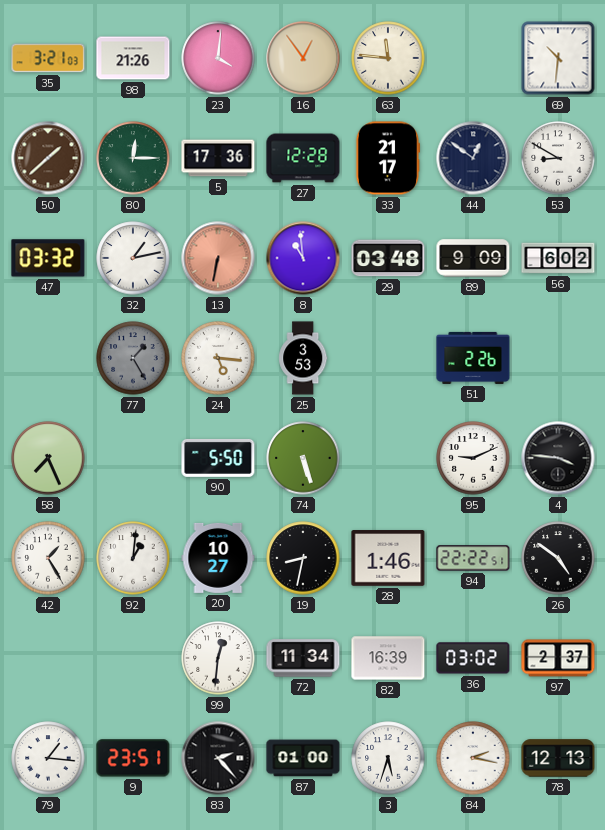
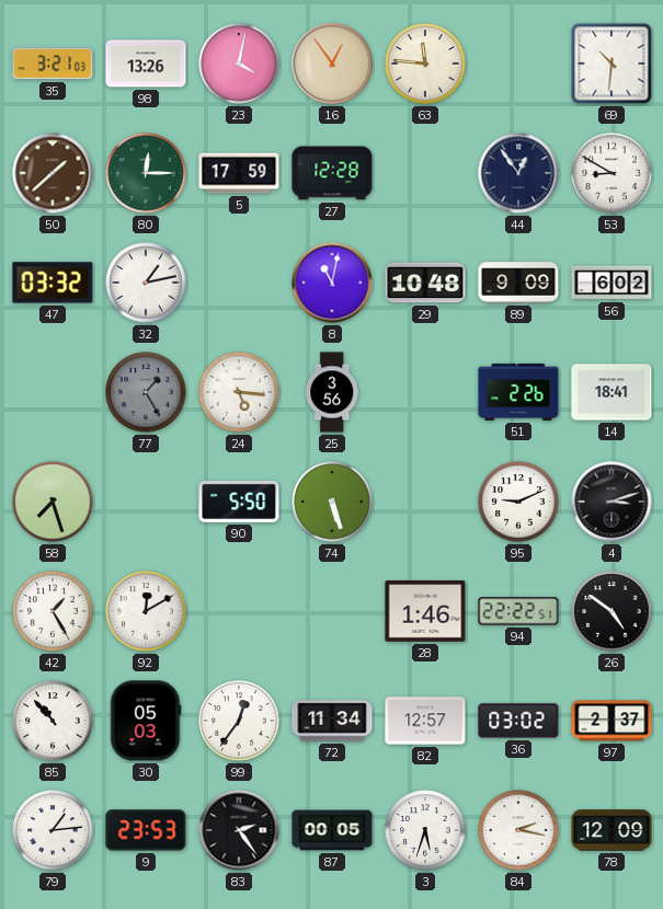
98: 21:26 -> 13:26 (146, 64)
23: 4:01 -> 4:02 (239, 64)
5: 17:36 -> 17:59 (239, 173)
33: 21:17 -> none (388, 158)
44: 12:51 -> 12:54 (518, 173)
13: 6:32 -> none (218, 258)
8: 10:59 -> 11:02 (332, 283)
29: 03:48 -> 10:48 (425, 283)
25: 3:53 -> 3:56 (332, 392)
14: none -> 18:41 (611, 392)
58: 7:26 -> 7:27 (53, 502)
4: 3:46 -> 3:12 (611, 502)
92: 1:01 -> 12:10 (146, 611)
20: 10:27 -> none (218, 558)
19: 8:32 -> none (303, 558)
85: none -> 10:53 (53, 721)
30: none -> 05:03 (146, 721)
99: 12:31 -> 12:36 (239, 721)
82: 16:39 -> 12:57 (425, 721)
79: 1:16 -> 1:14 (53, 830)
9: 23:51 -> 23:53 (146, 830)
83: 2:23 -> 2:24 (239, 830)
87: 01:00 -> 00:05 (332, 830)
78: 12:13 -> 12:09 (611, 830)
